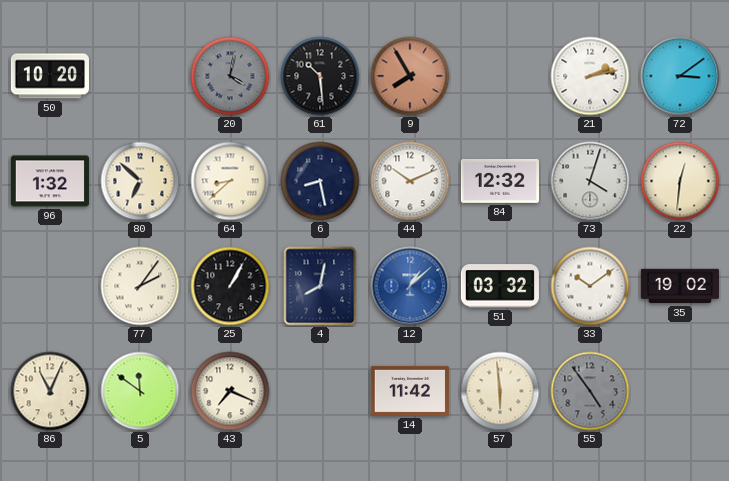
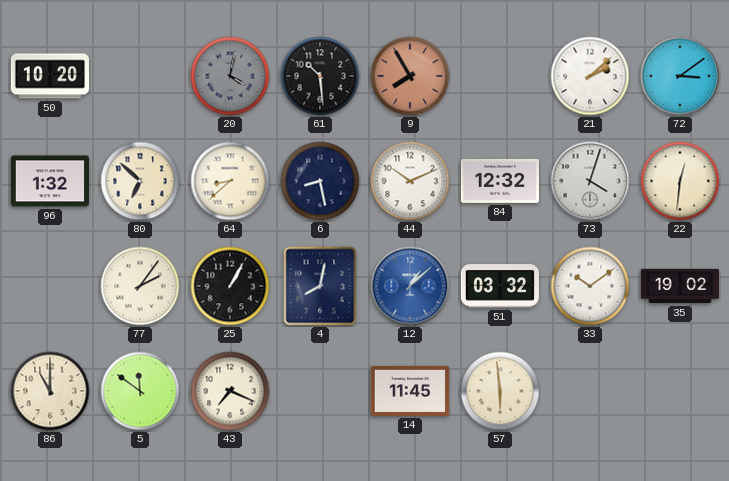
21: 2:13 -> 2:08 (590, 76)
86: 11:04 -> 11:00 (50, 391)
14: 11:42 -> 11:45 (410, 391)
55: 4:54 -> none (590, 391)
